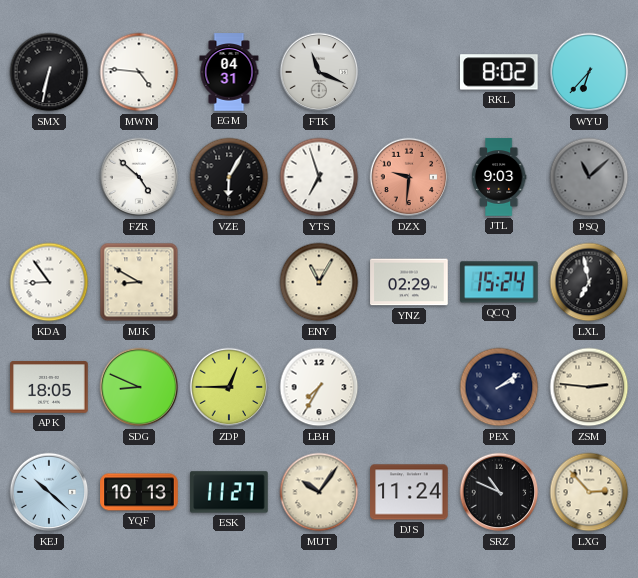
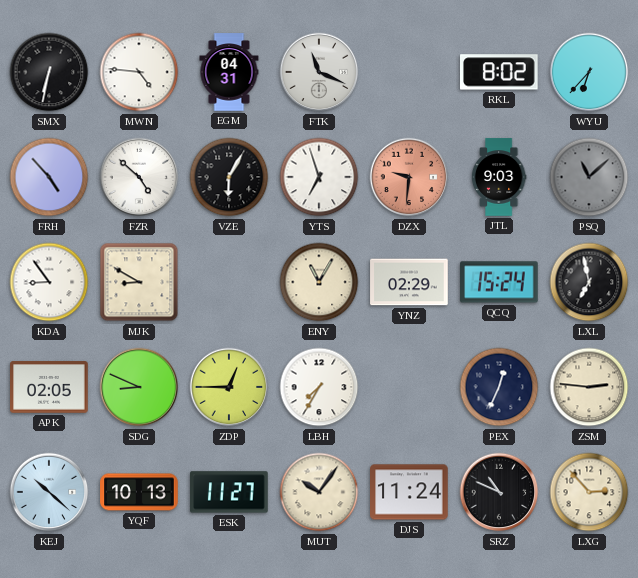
FRH: none -> 4:53 (49, 177)
APK: 18:05 -> 02:05 (49, 387)
PEX: 2:09 -> 12:34 (499, 387)
